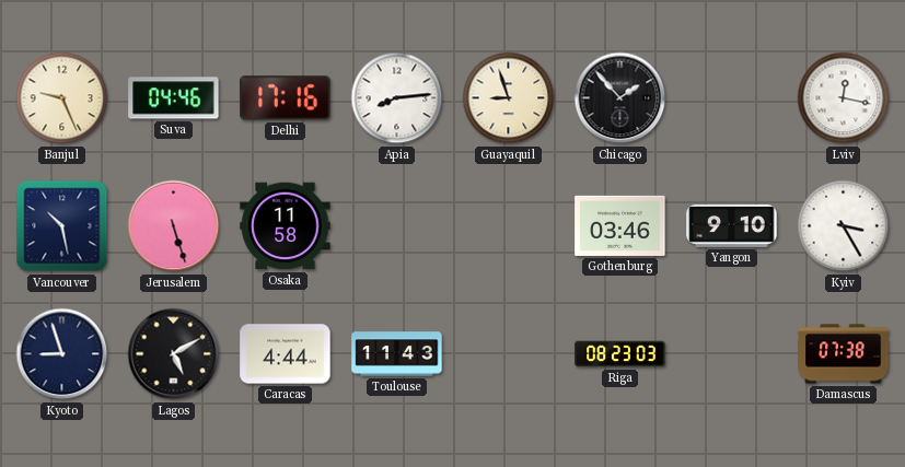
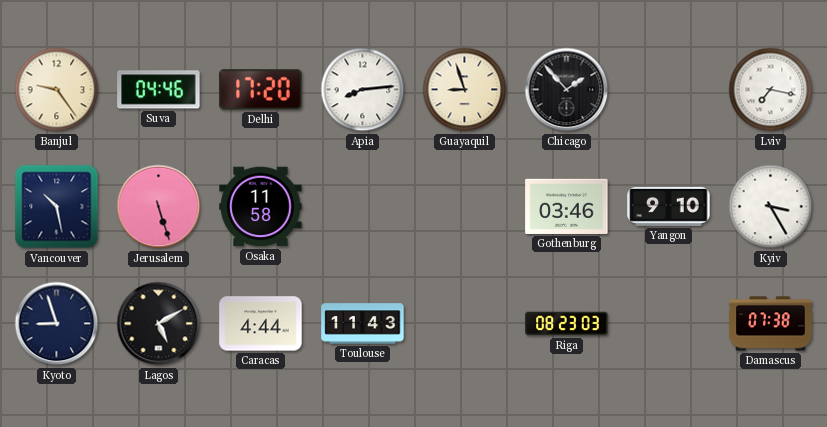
Banjul: 9:26 -> 9:24 (57, 90)
Delhi: 17:16 -> 17:20 (261, 90)
Lviv: 12:17 -> 7:17 (771, 90)
